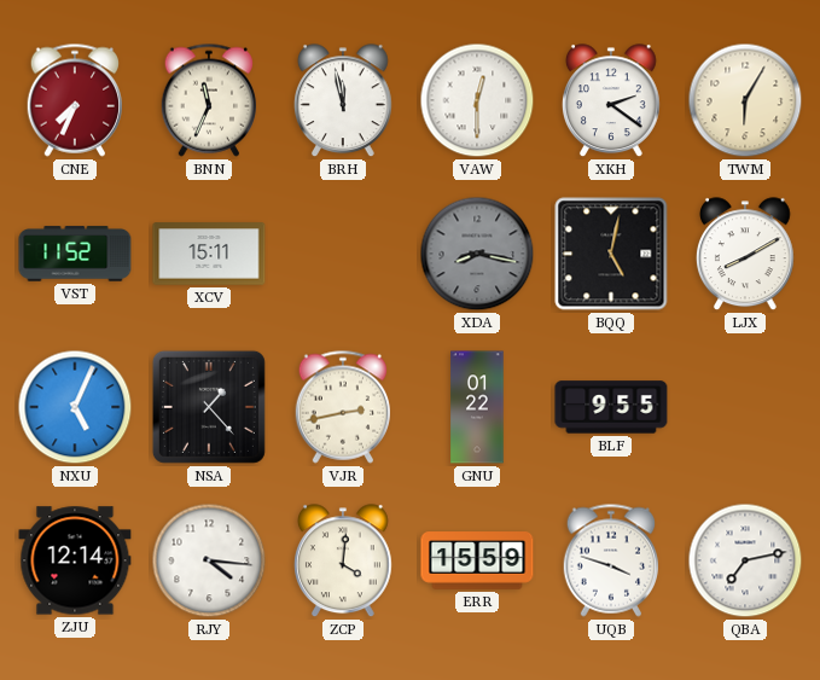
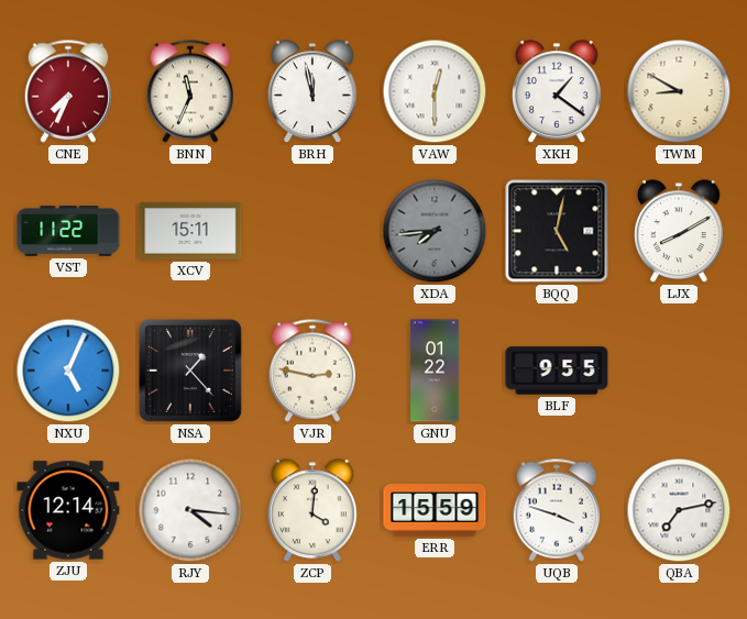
XKH: 2:21 -> 1:21 (557, 92)
TWM: 6:05 -> 8:50 (679, 91)
VST: 11:52 -> 11:22 (68, 231)
XDA: 8:17 -> 7:44 (435, 231)
VJR: 2:43 -> 2:47 (311, 371)
